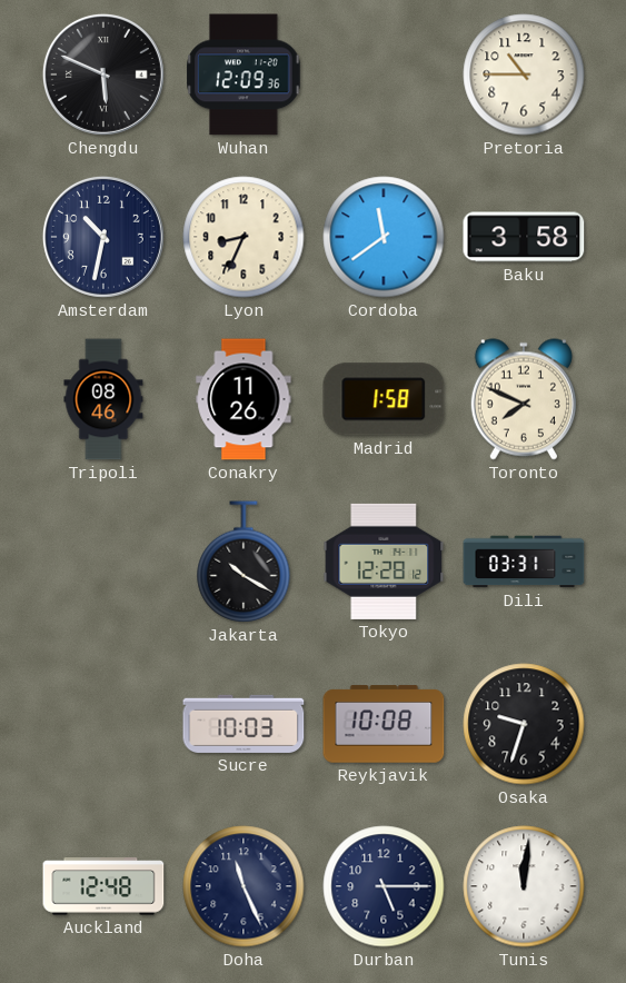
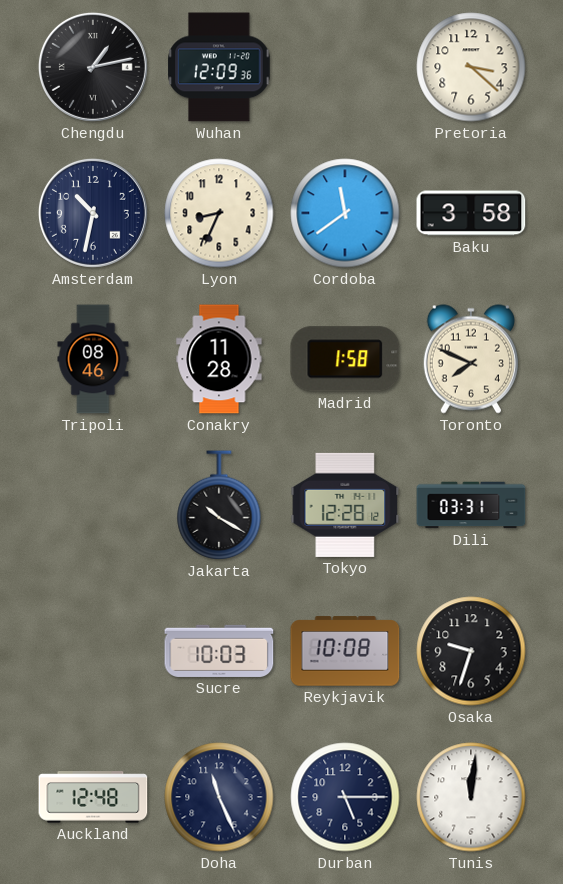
Chengdu: 5:49 -> 1:13 (93, 67)
Pretoria: 10:45 -> 3:22 (471, 67)
Conakry: 11:26 -> 11:28 (219, 359)
